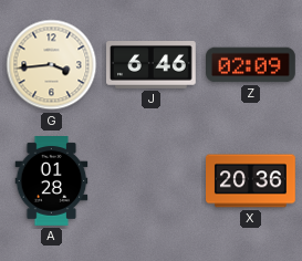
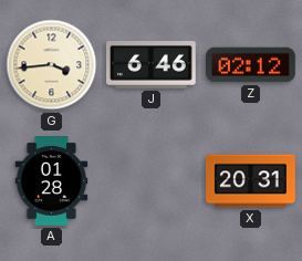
Z: 02:09 -> 02:12 (251, 65)
X: 20:36 -> 20:31 (251, 181)
